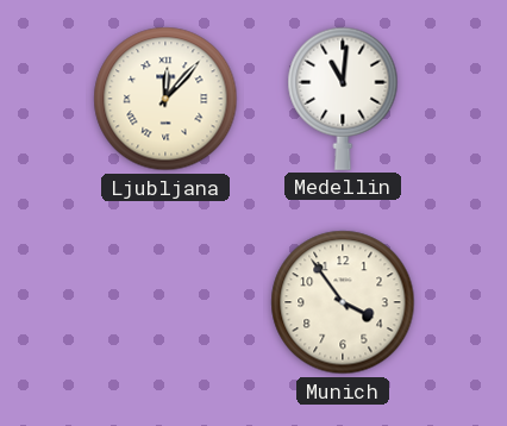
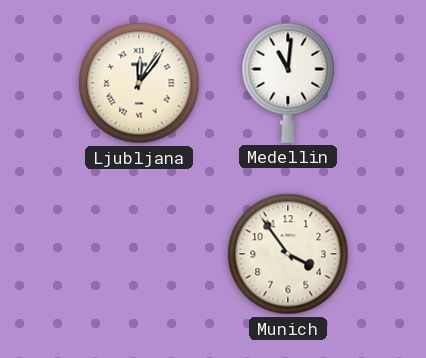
Ljubljana: 12:07 -> 12:06 (139, 83)
